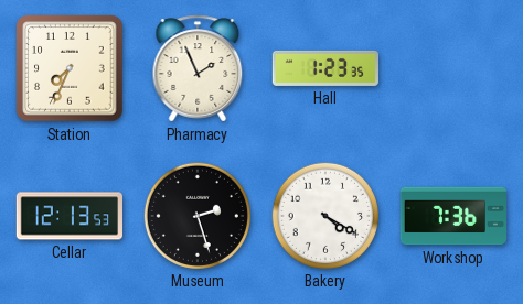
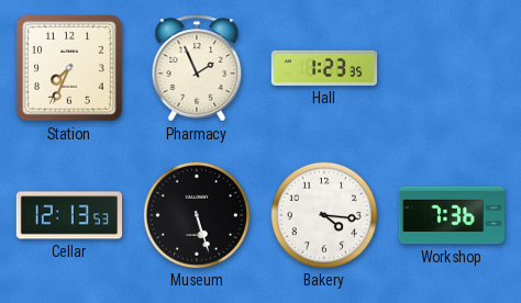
Museum: 2:27 -> 5:27 (196, 214)
Bakery: 4:20 -> 4:16 (323, 214)
